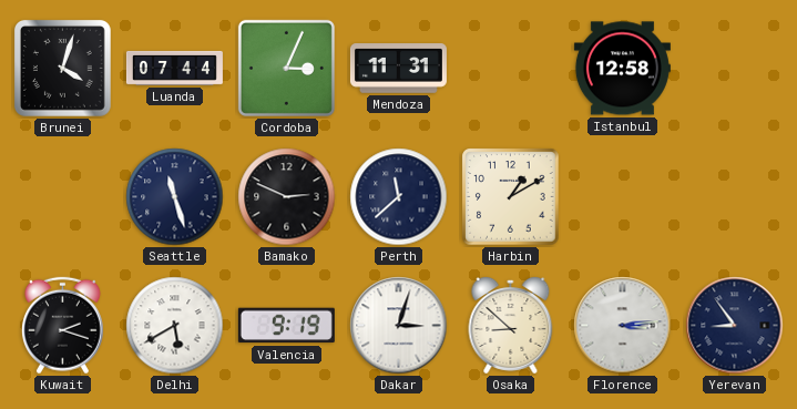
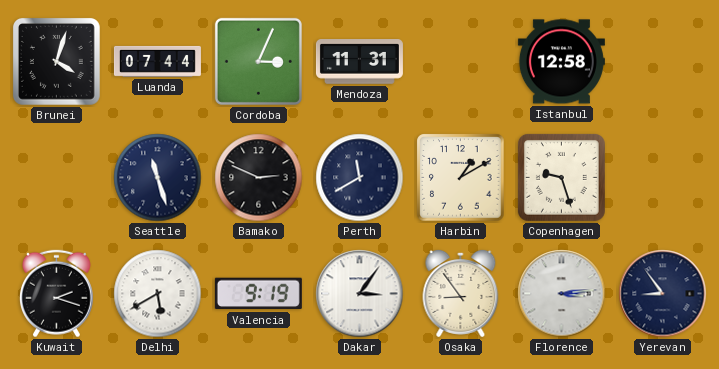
Perth: 11:38 -> 11:40 (360, 178)
Copenhagen: none -> 9:27 (561, 177)
Dakar: 3:03 -> 3:06 (360, 294)
Osaka: 8:52 -> 8:54 (461, 293)
